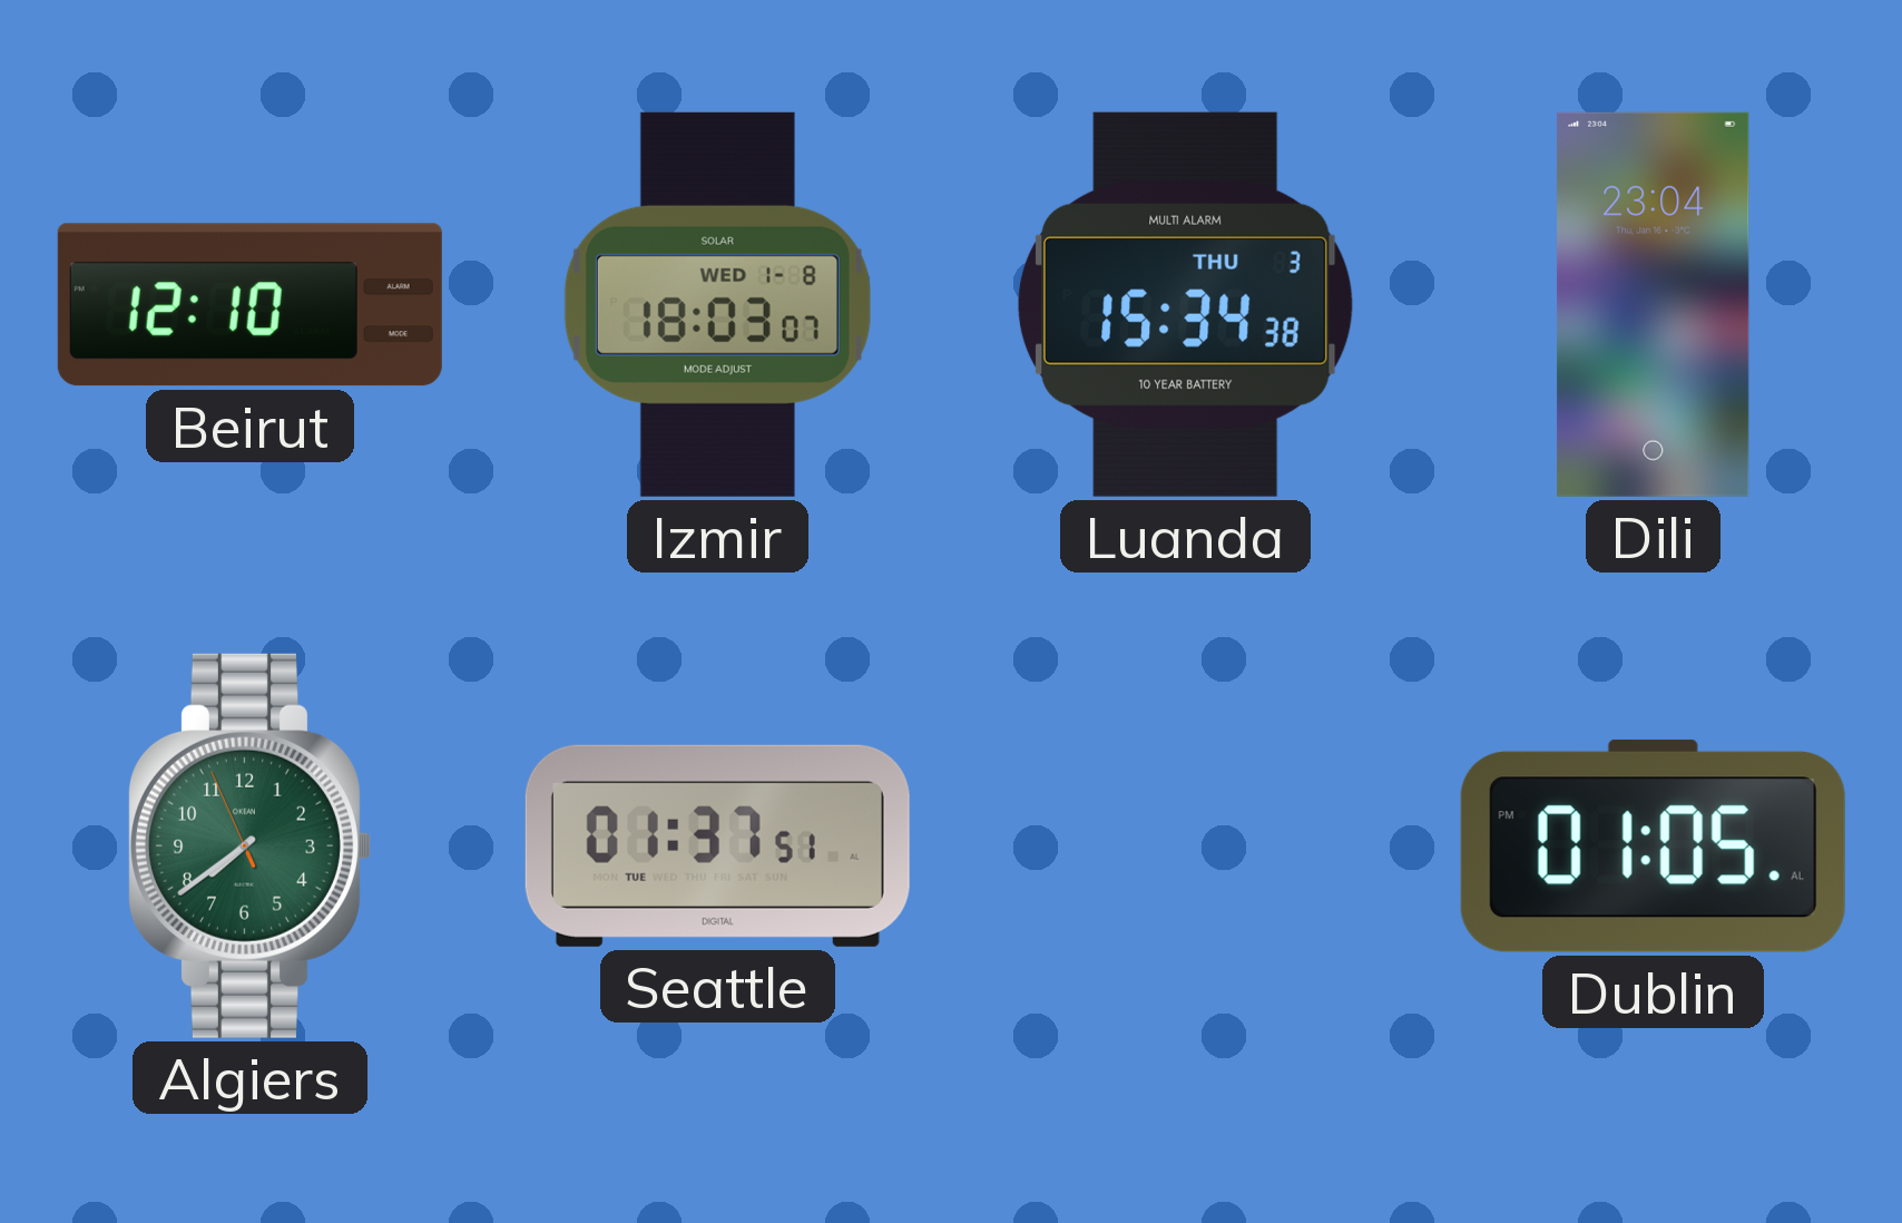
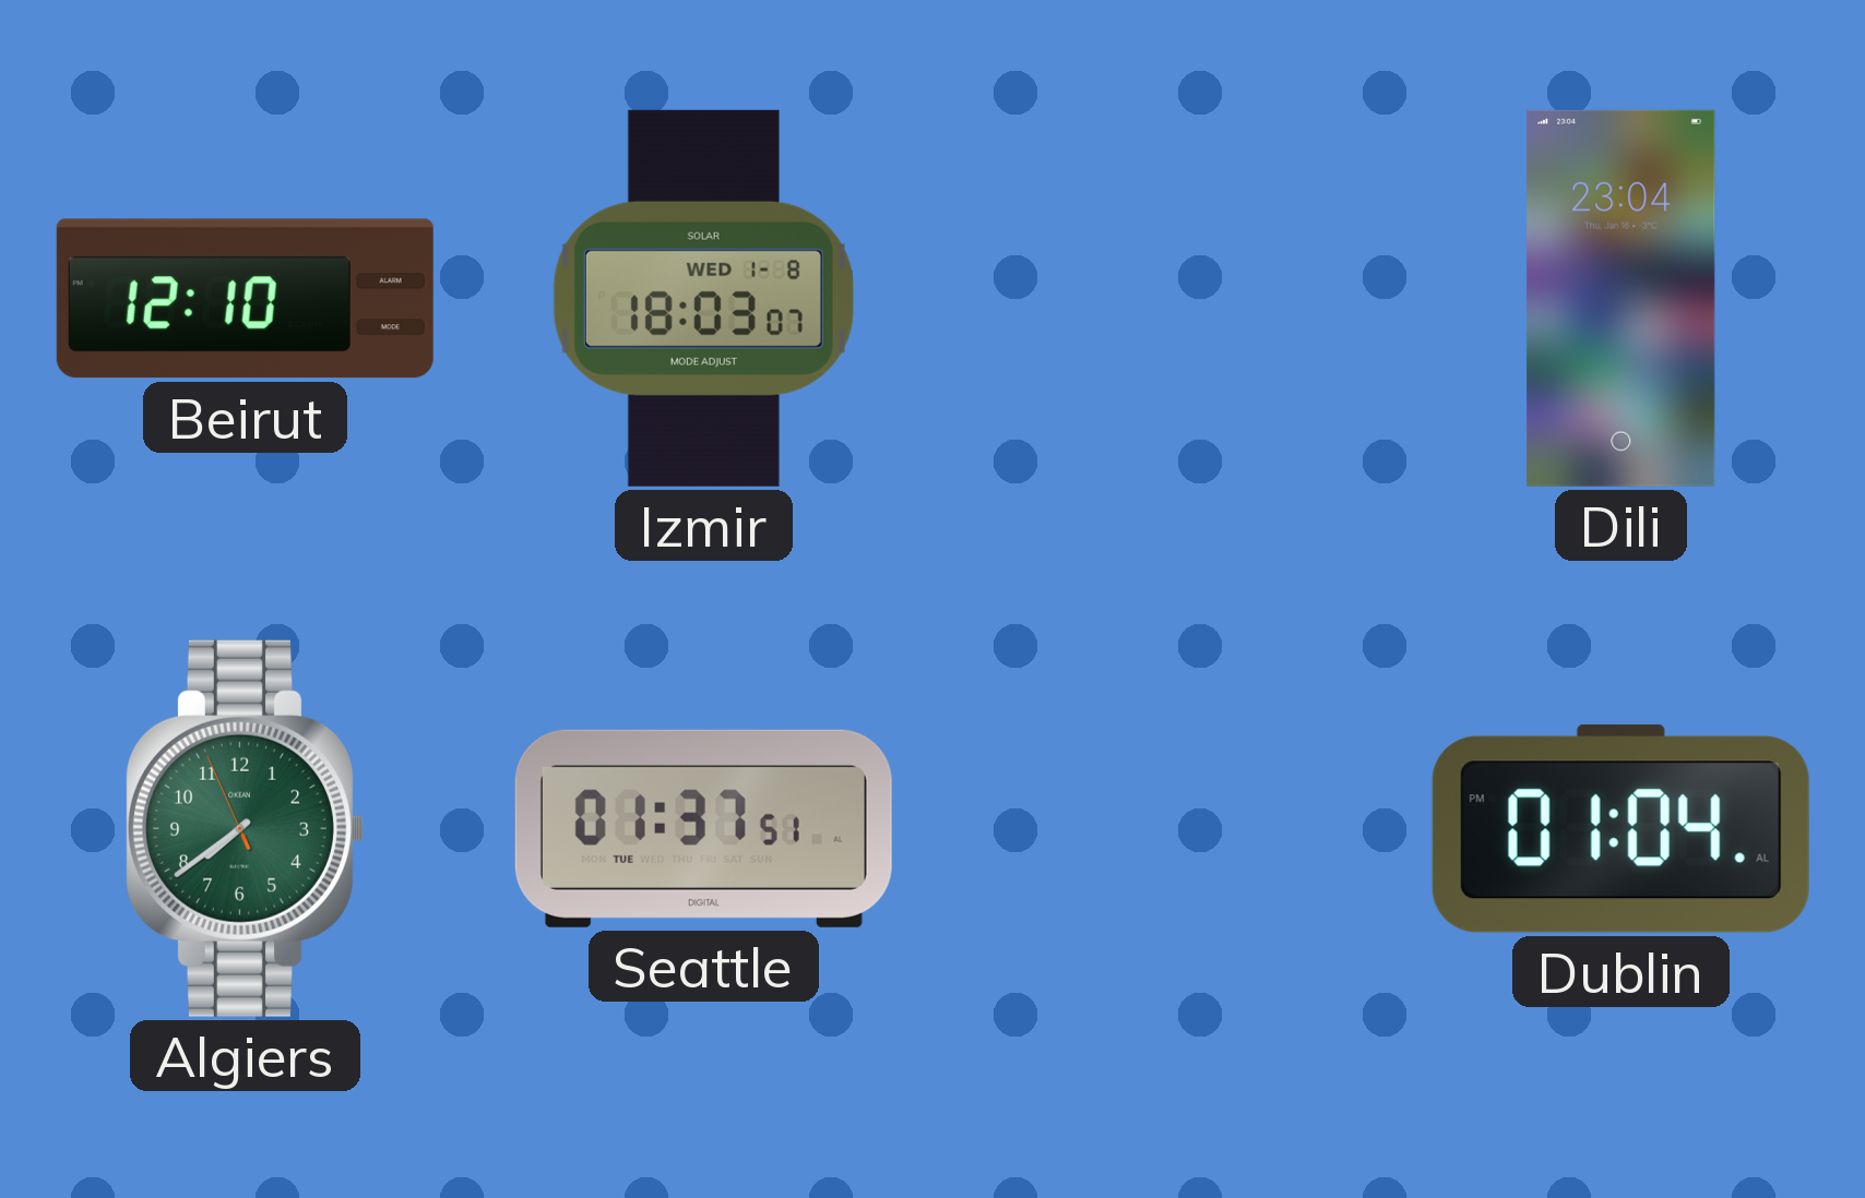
Luanda: 15:34 -> none (1185, 304)
Dublin: 01:05 -> 01:04 (1620, 828)
